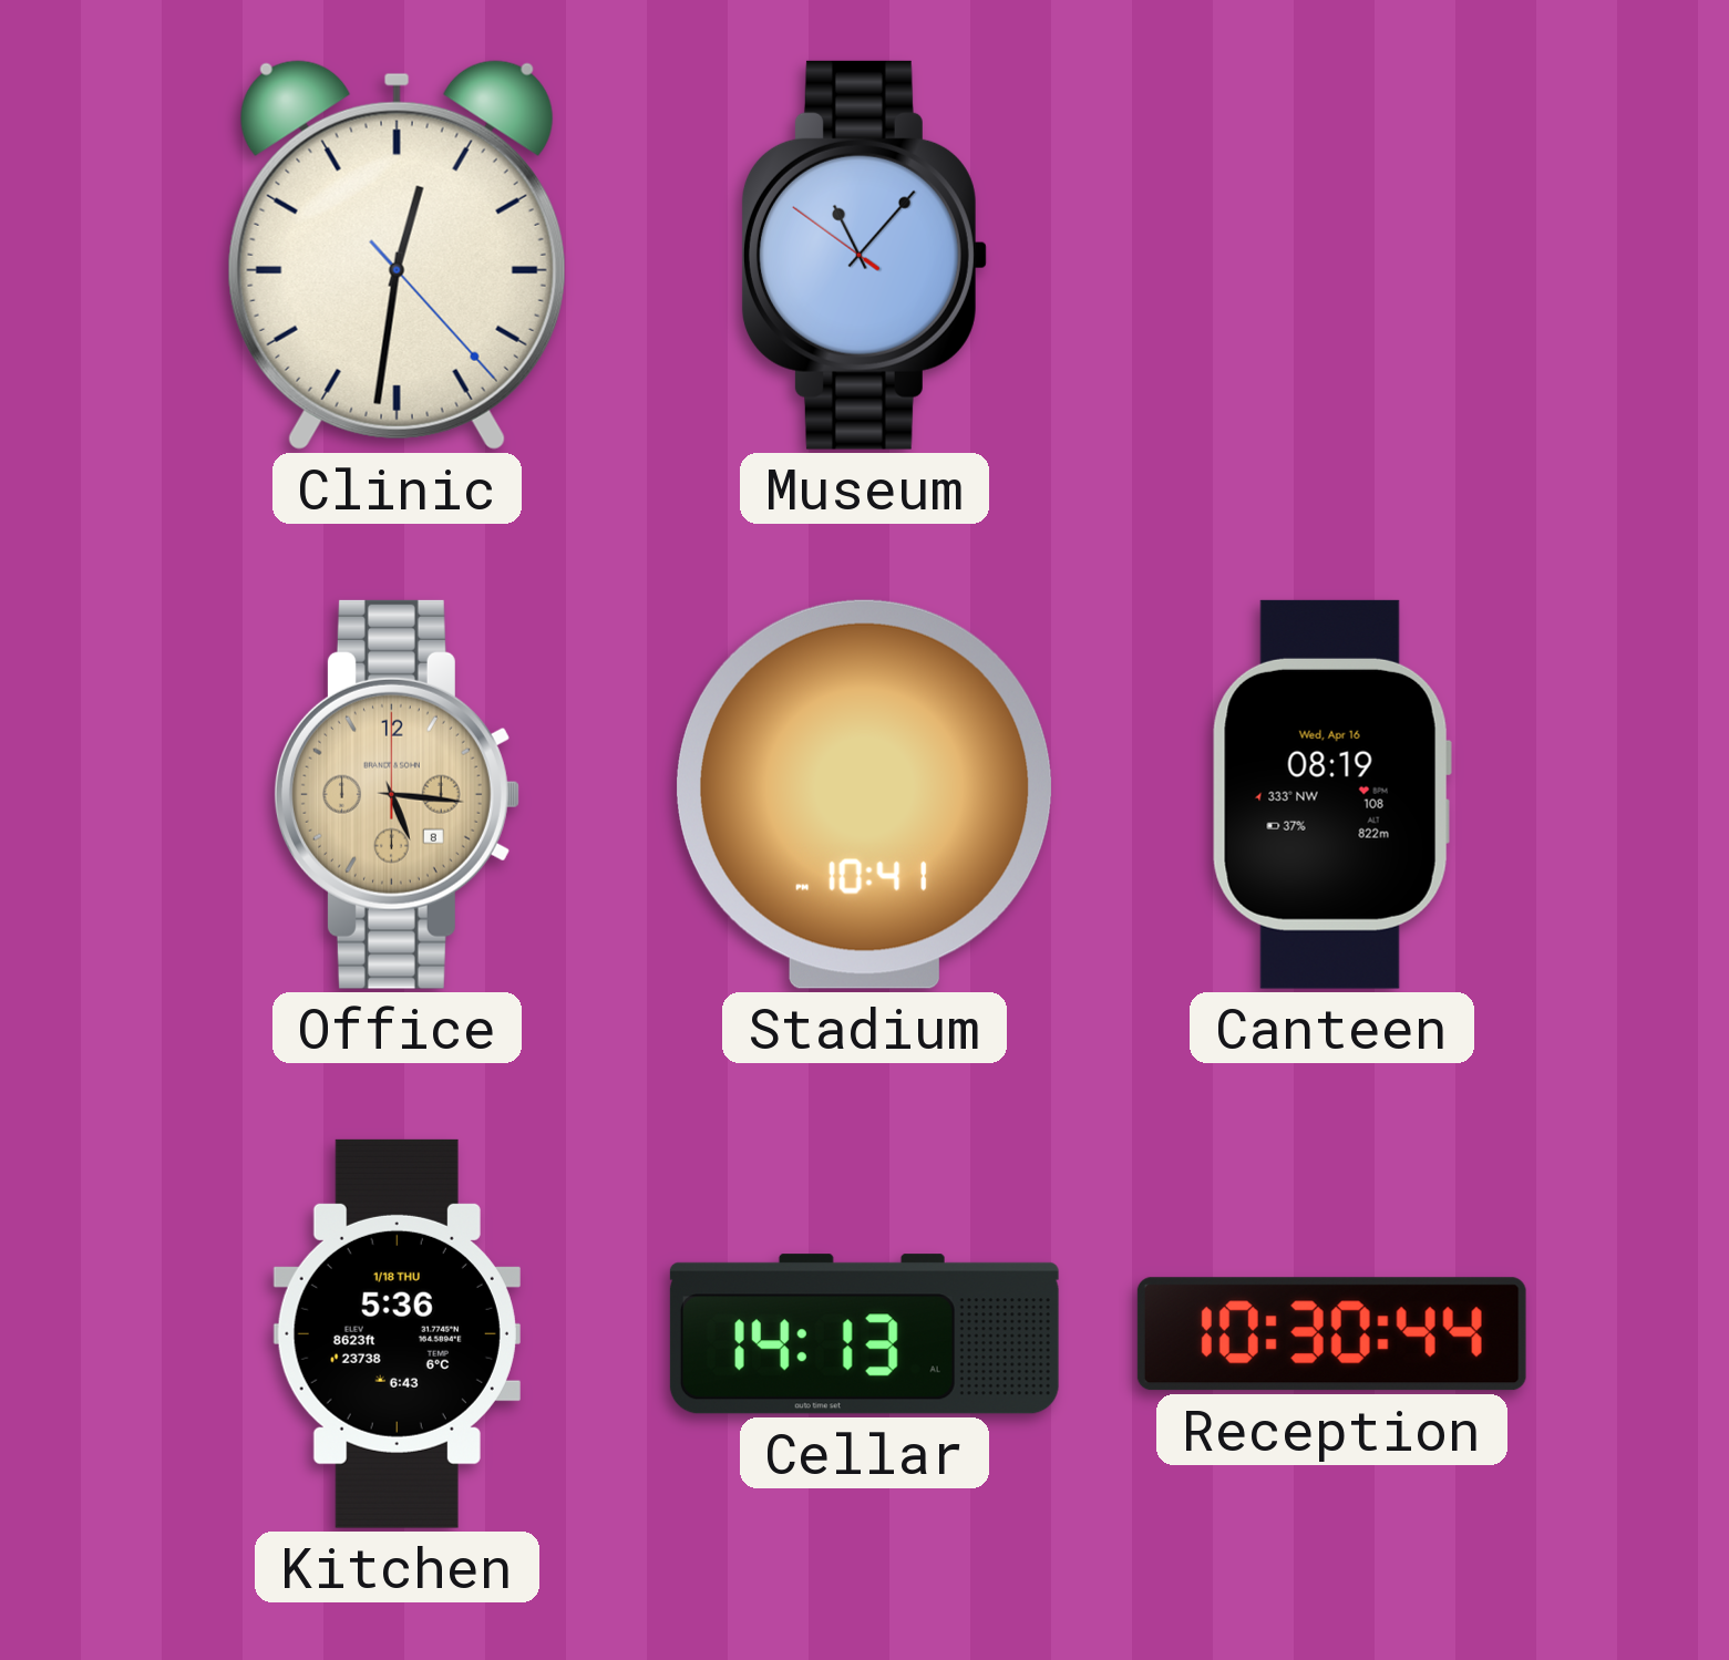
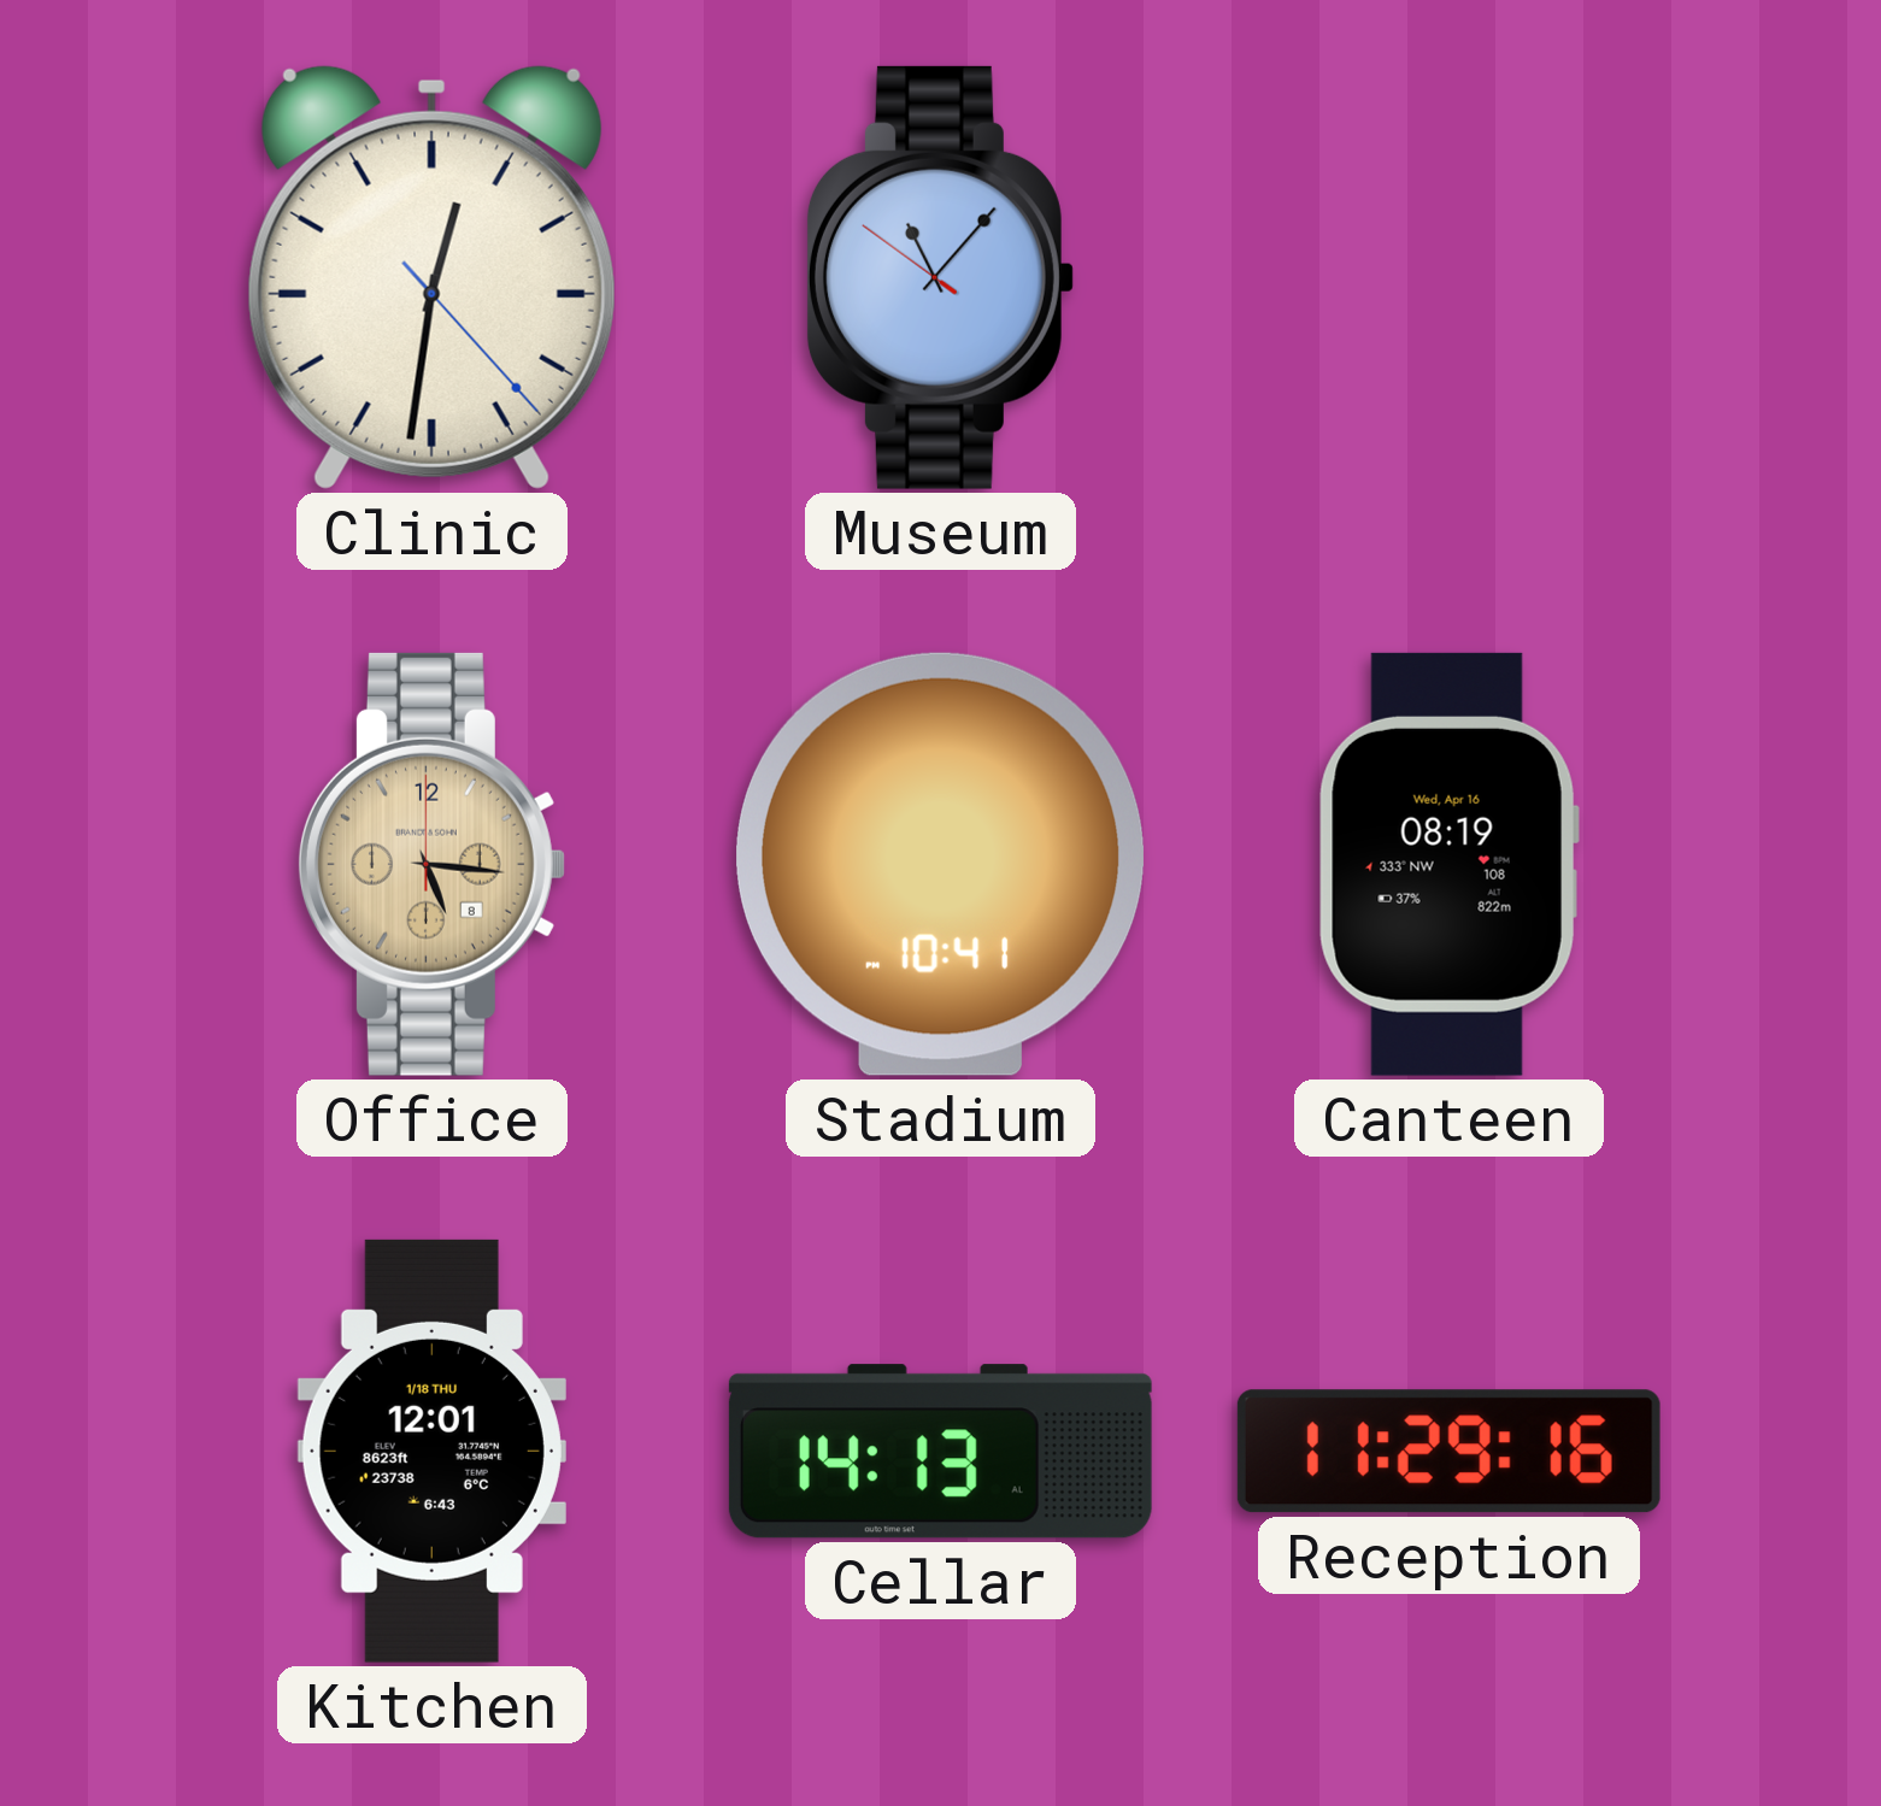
Kitchen: 5:36 -> 12:01 (431, 1451)
Reception: 10:30 -> 11:29 (1448, 1452)
